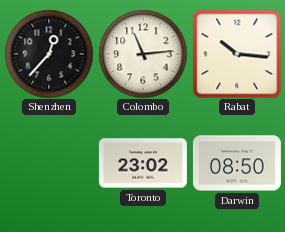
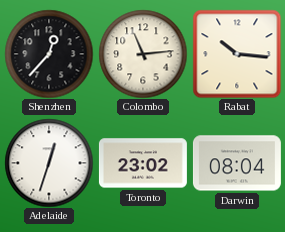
Adelaide: none -> 12:33 (49, 163)
Darwin: 08:50 -> 08:04 (237, 163)
